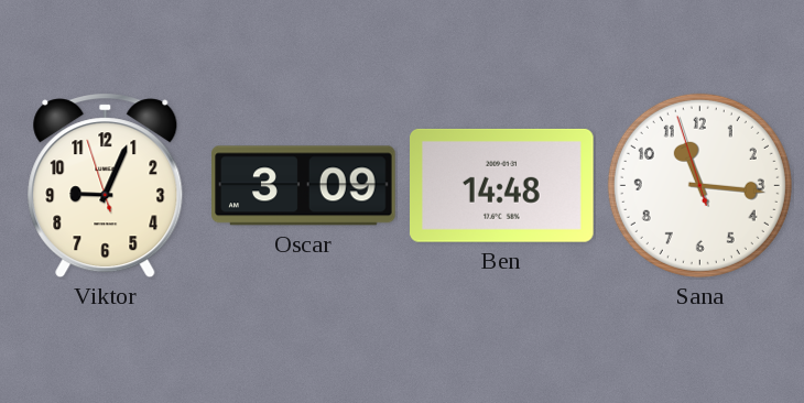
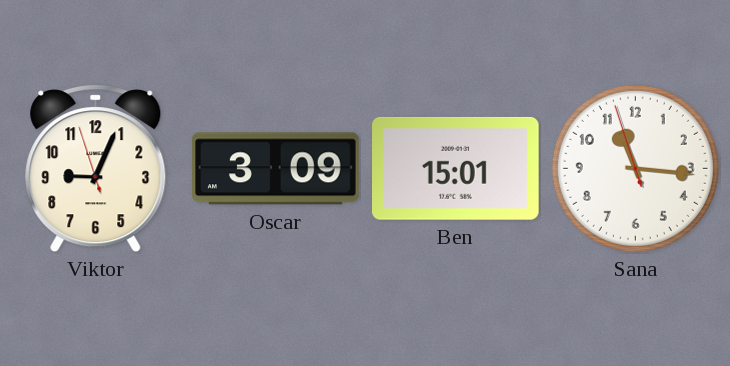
Ben: 14:48 -> 15:01 (456, 168)
